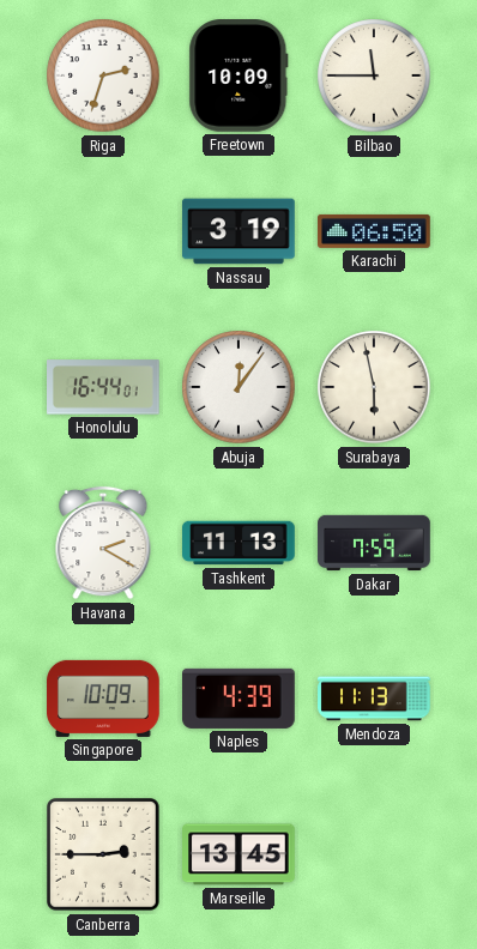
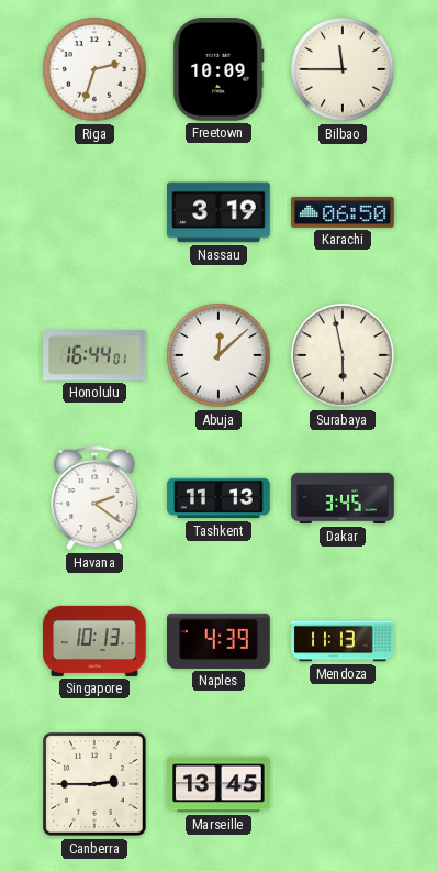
Abuja: 12:06 -> 12:08 (218, 355)
Havana: 2:20 -> 2:21 (94, 498)
Dakar: 7:59 -> 3:45 (343, 498)
Singapore: 10:09 -> 10:13 (94, 641)
